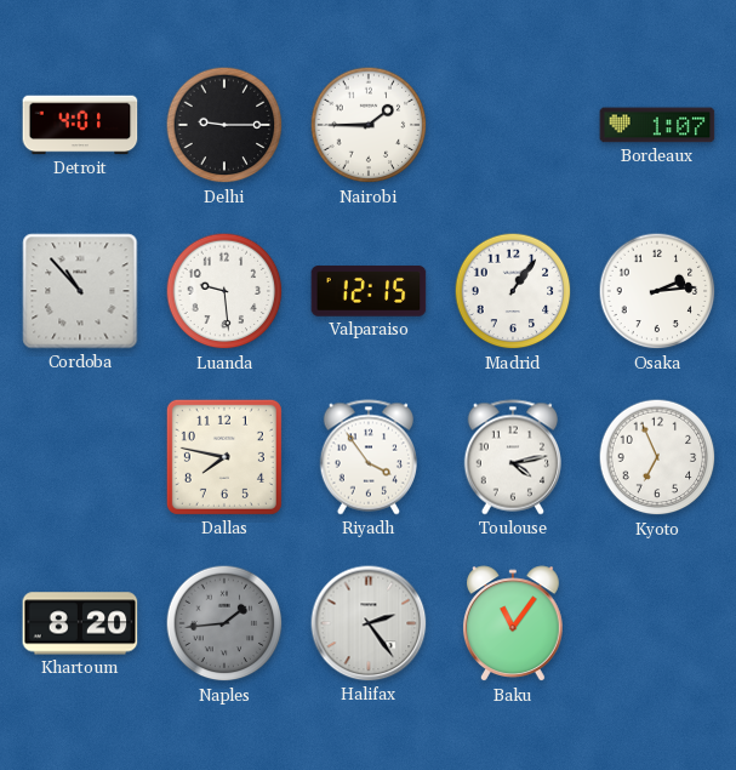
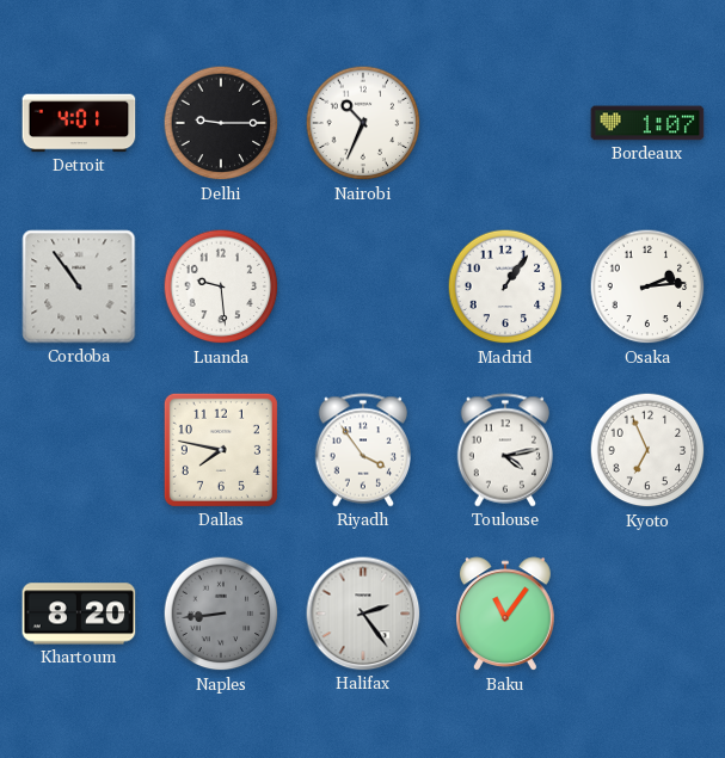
Nairobi: 1:45 -> 10:34 (363, 123)
Cordoba: 10:53 -> 10:54 (79, 286)
Valparaiso: 12:15 -> none (369, 291)
Naples: 1:44 -> 8:44 (221, 614)
